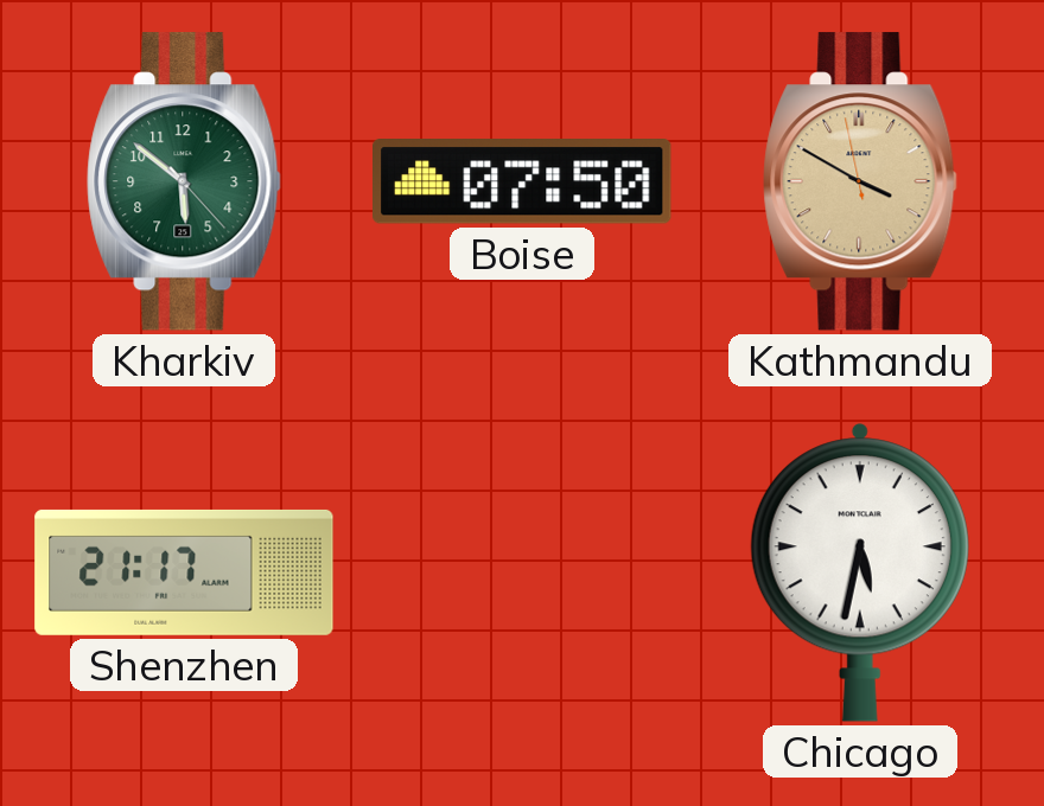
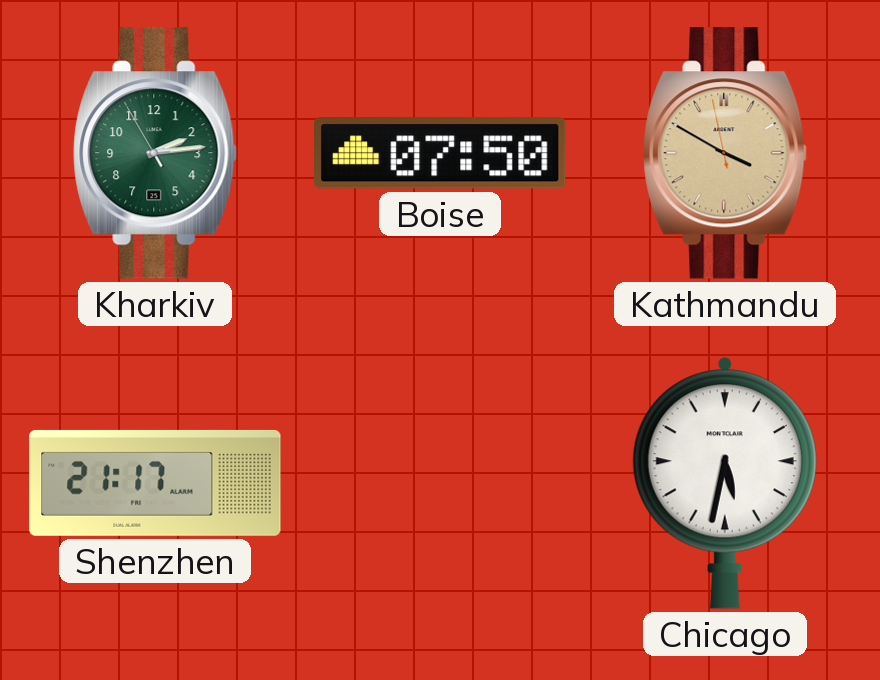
Kharkiv: 5:51 -> 2:13 (155, 153)
